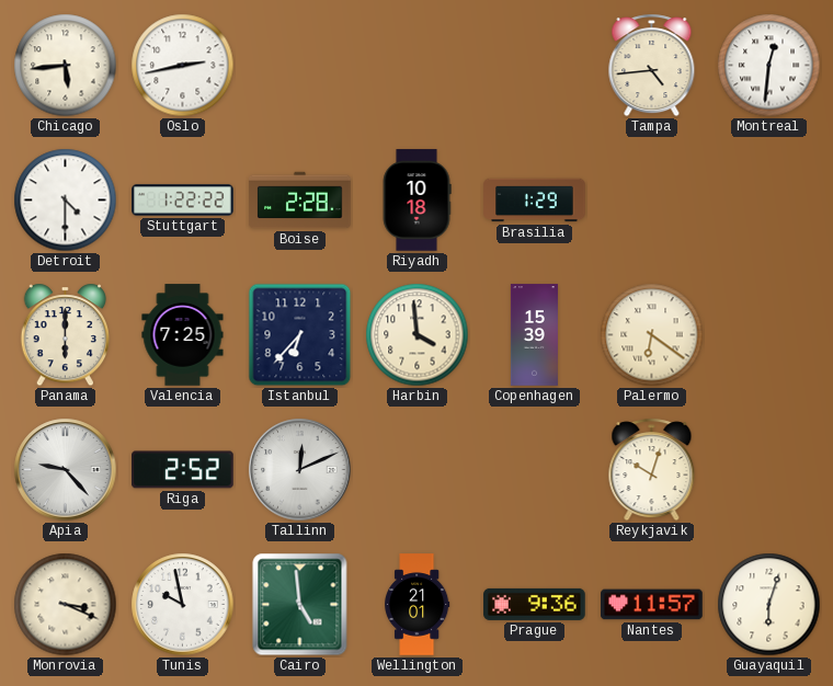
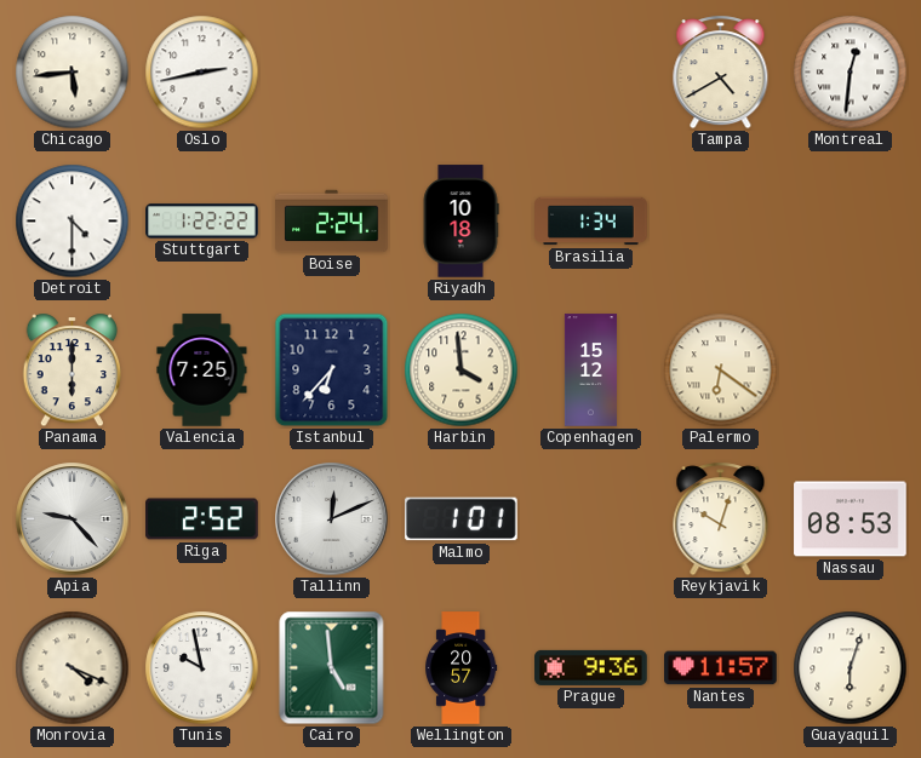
Tampa: 4:44 -> 4:40 (721, 73)
Boise: 2:28 -> 2:24 (332, 222)
Brasilia: 1:29 -> 1:34 (591, 222)
Copenhagen: 15:39 -> 15:12 (590, 371)
Malmo: none -> 1:01 (462, 519)
Nassau: none -> 08:53 (851, 519)
Monrovia: 3:19 -> 4:19 (73, 668)
Wellington: 21:01 -> 20:57 (462, 668)
